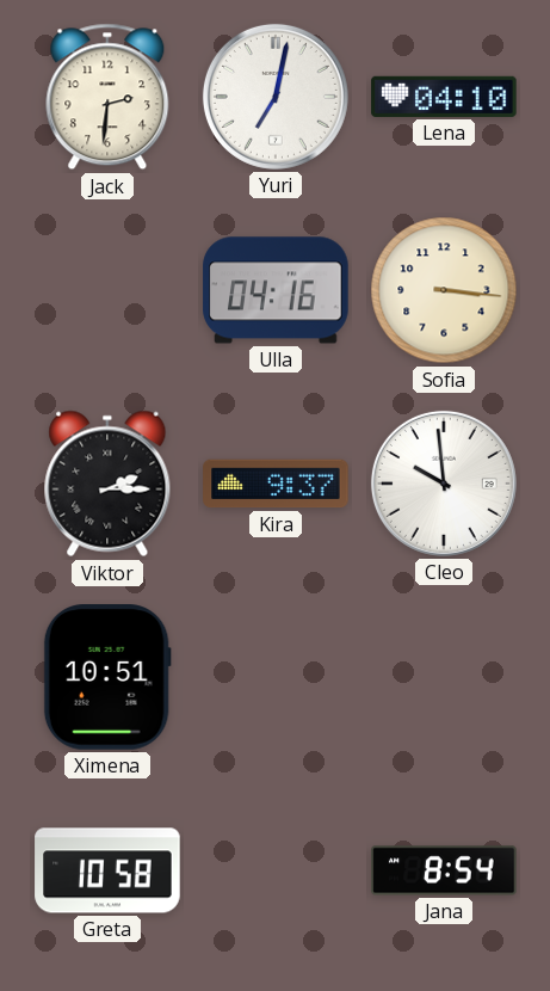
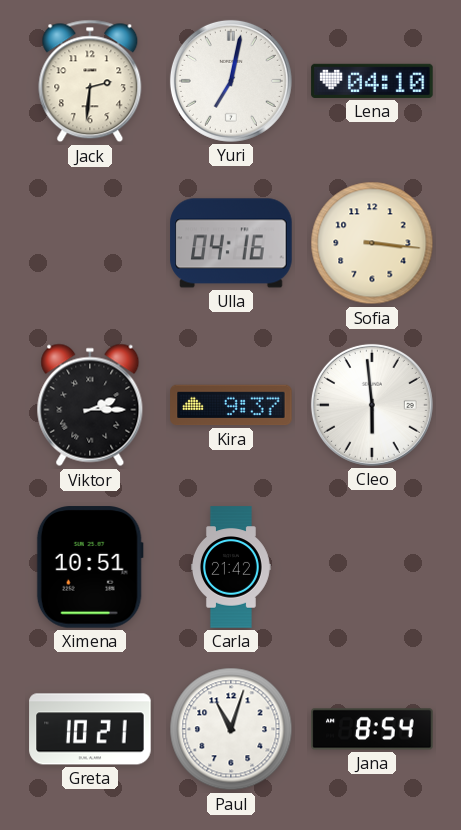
Cleo: 9:59 -> 5:59 (372, 405)
Carla: none -> 21:42 (231, 567)
Greta: 10:58 -> 10:21 (90, 729)
Paul: none -> 11:03 (231, 729)
